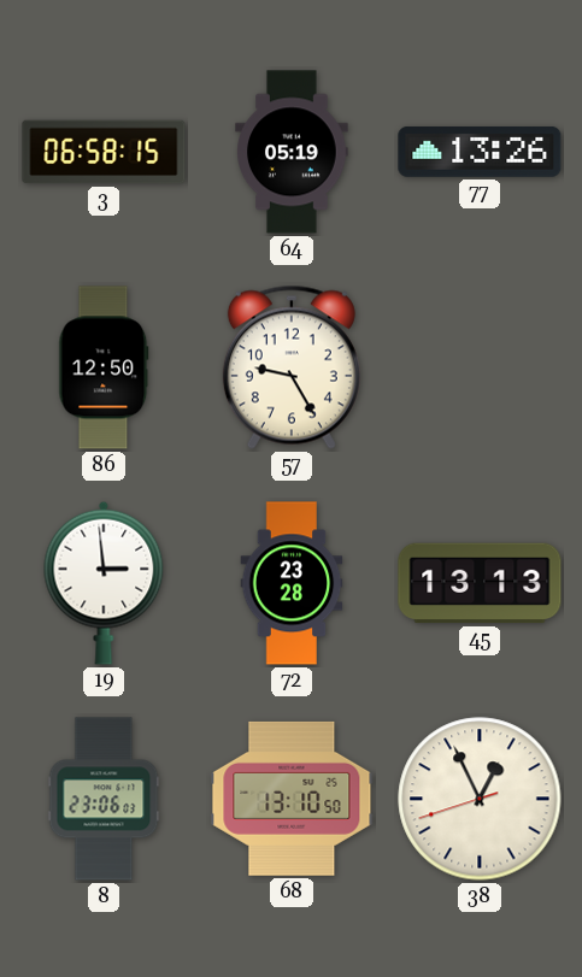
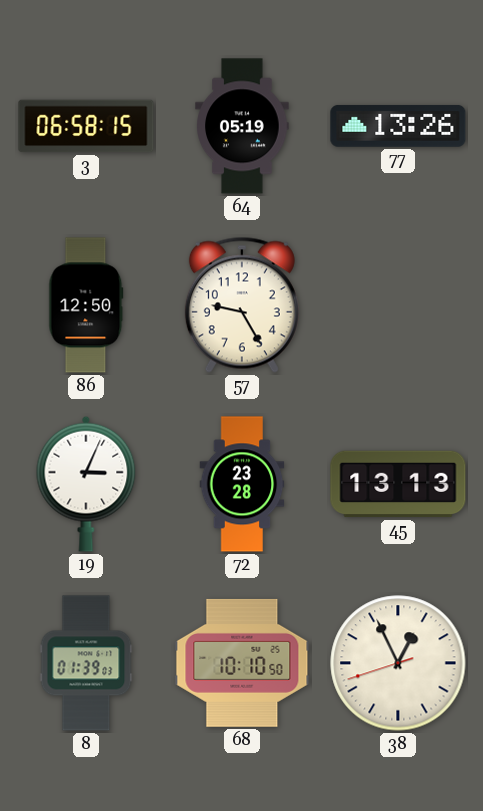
19: 2:59 -> 3:04 (86, 484)
8: 23:06 -> 01:39 (86, 663)
68: 13:10 -> 10:10 (242, 663)
